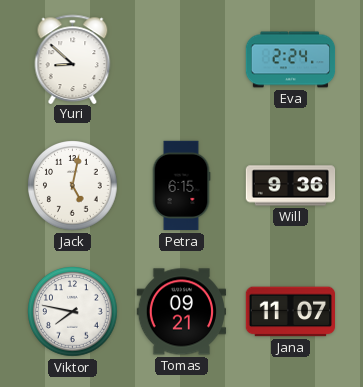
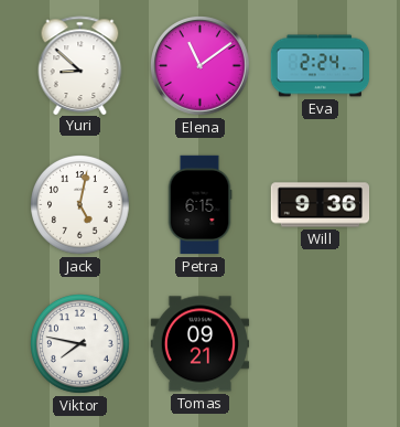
Elena: none -> 11:09 (201, 66)
Jana: 11:07 -> none (290, 312)
